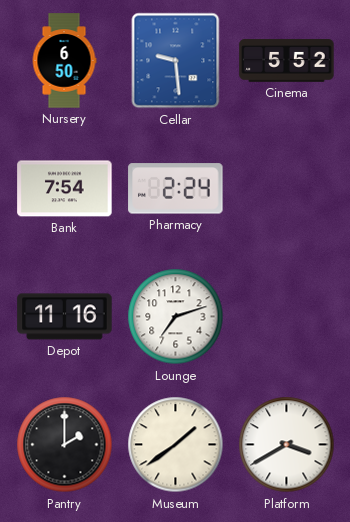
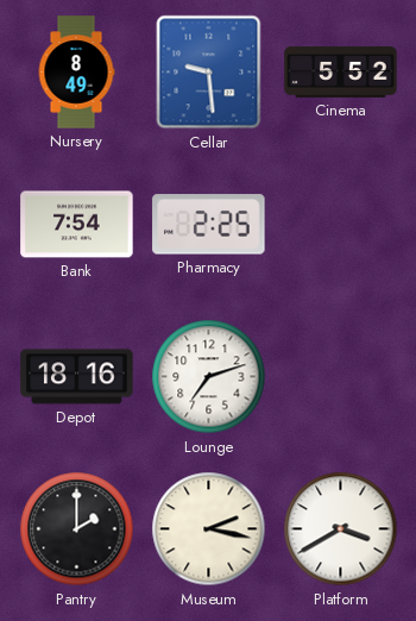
Nursery: 6:50 -> 8:49 (76, 73)
Pharmacy: 2:24 -> 2:25 (209, 225)
Depot: 11:16 -> 18:16 (77, 377)
Museum: 1:39 -> 2:17 (209, 529)
